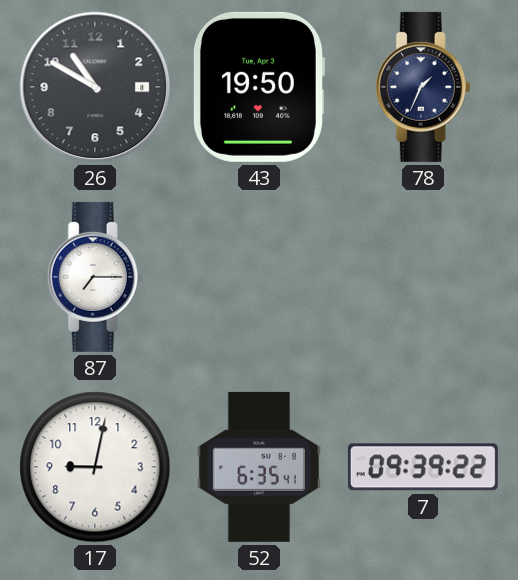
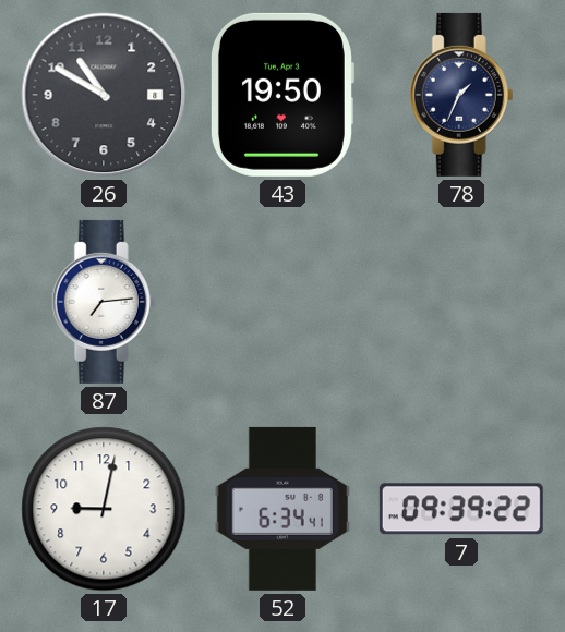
87: 7:15 -> 7:14 (104, 302)
52: 6:35 -> 6:34 (282, 509)
